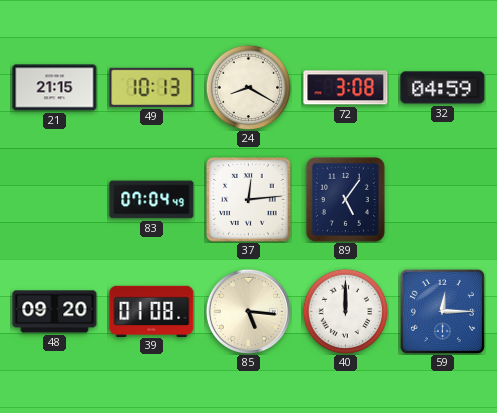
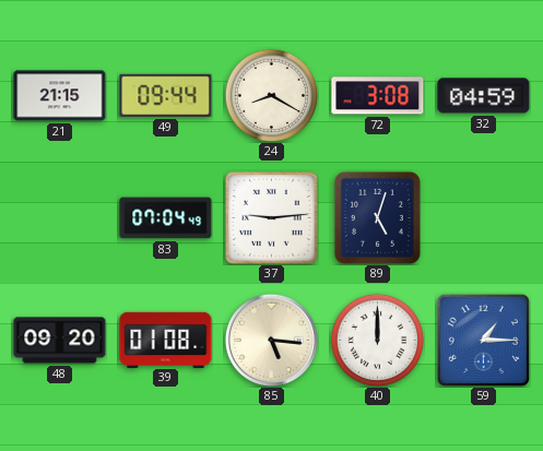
49: 10:13 -> 09:44 (166, 95)
37: 12:14 -> 9:14 (272, 218)
89: 5:06 -> 5:03 (377, 217)
59: 12:15 -> 1:15 (483, 340)
